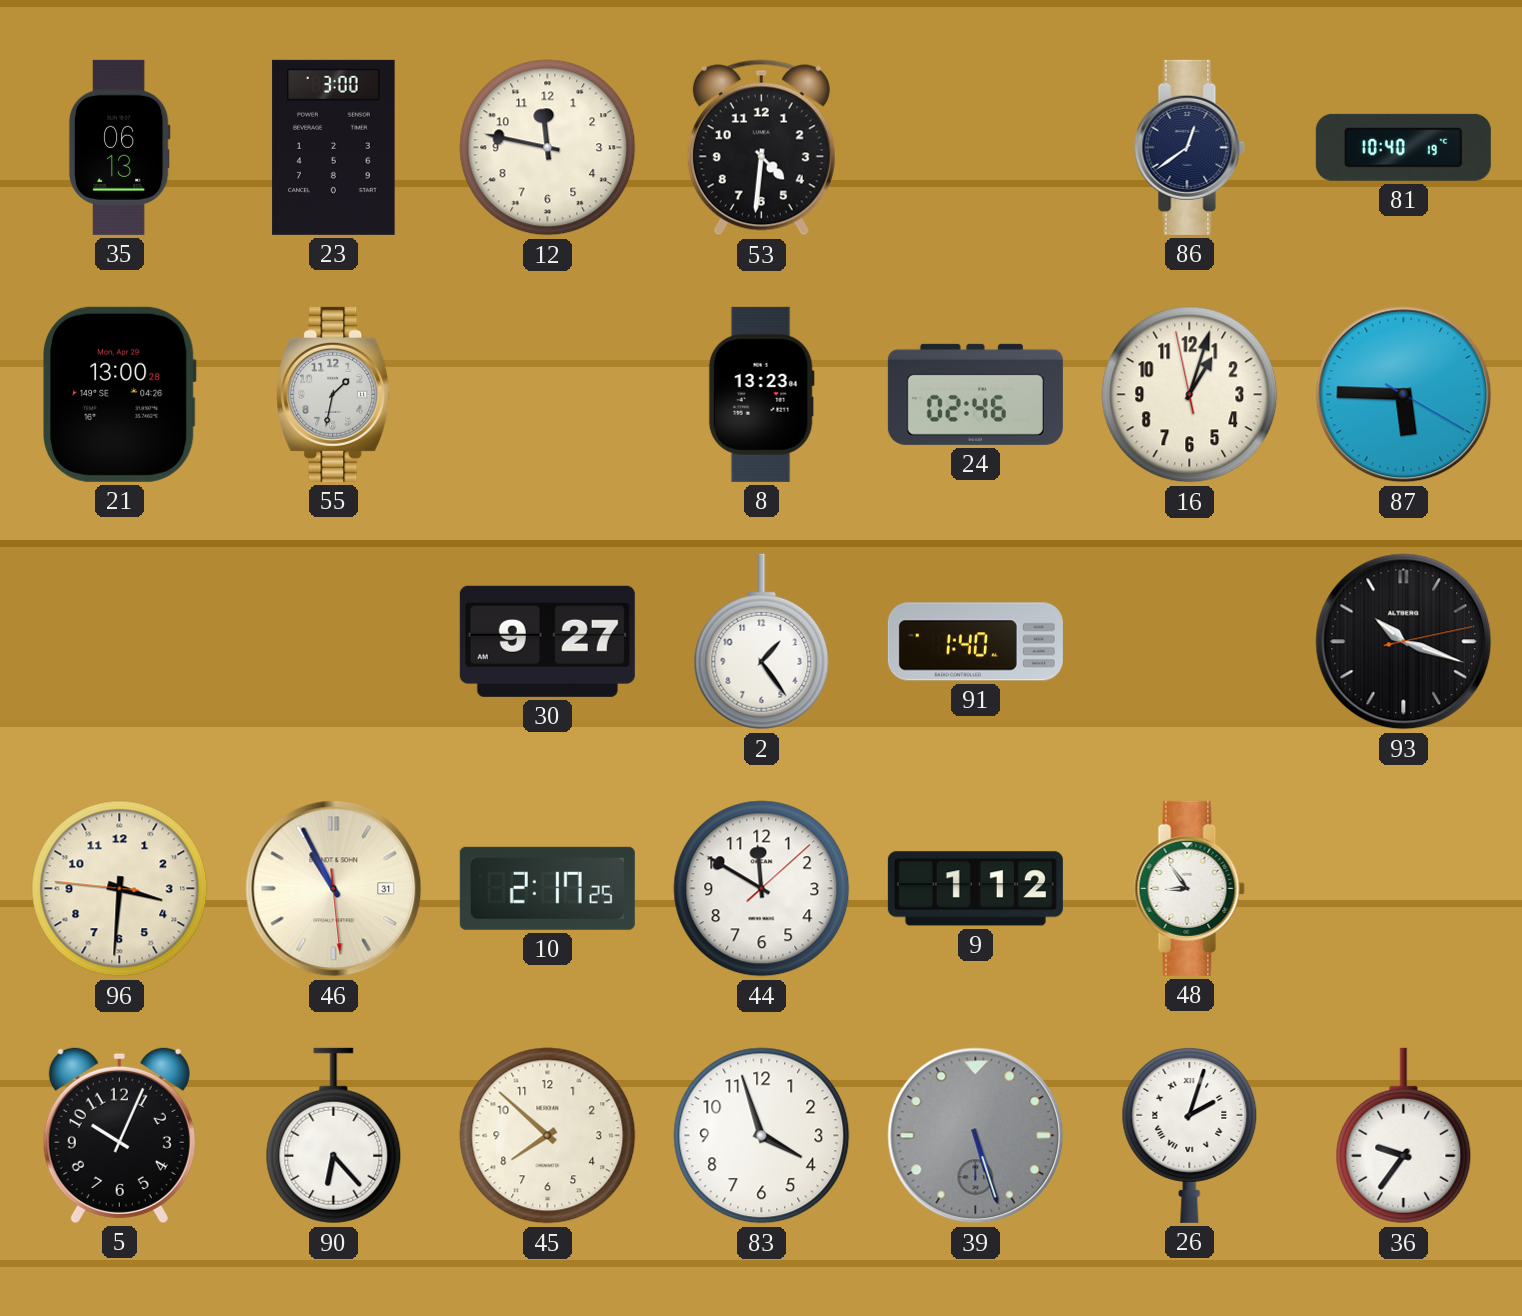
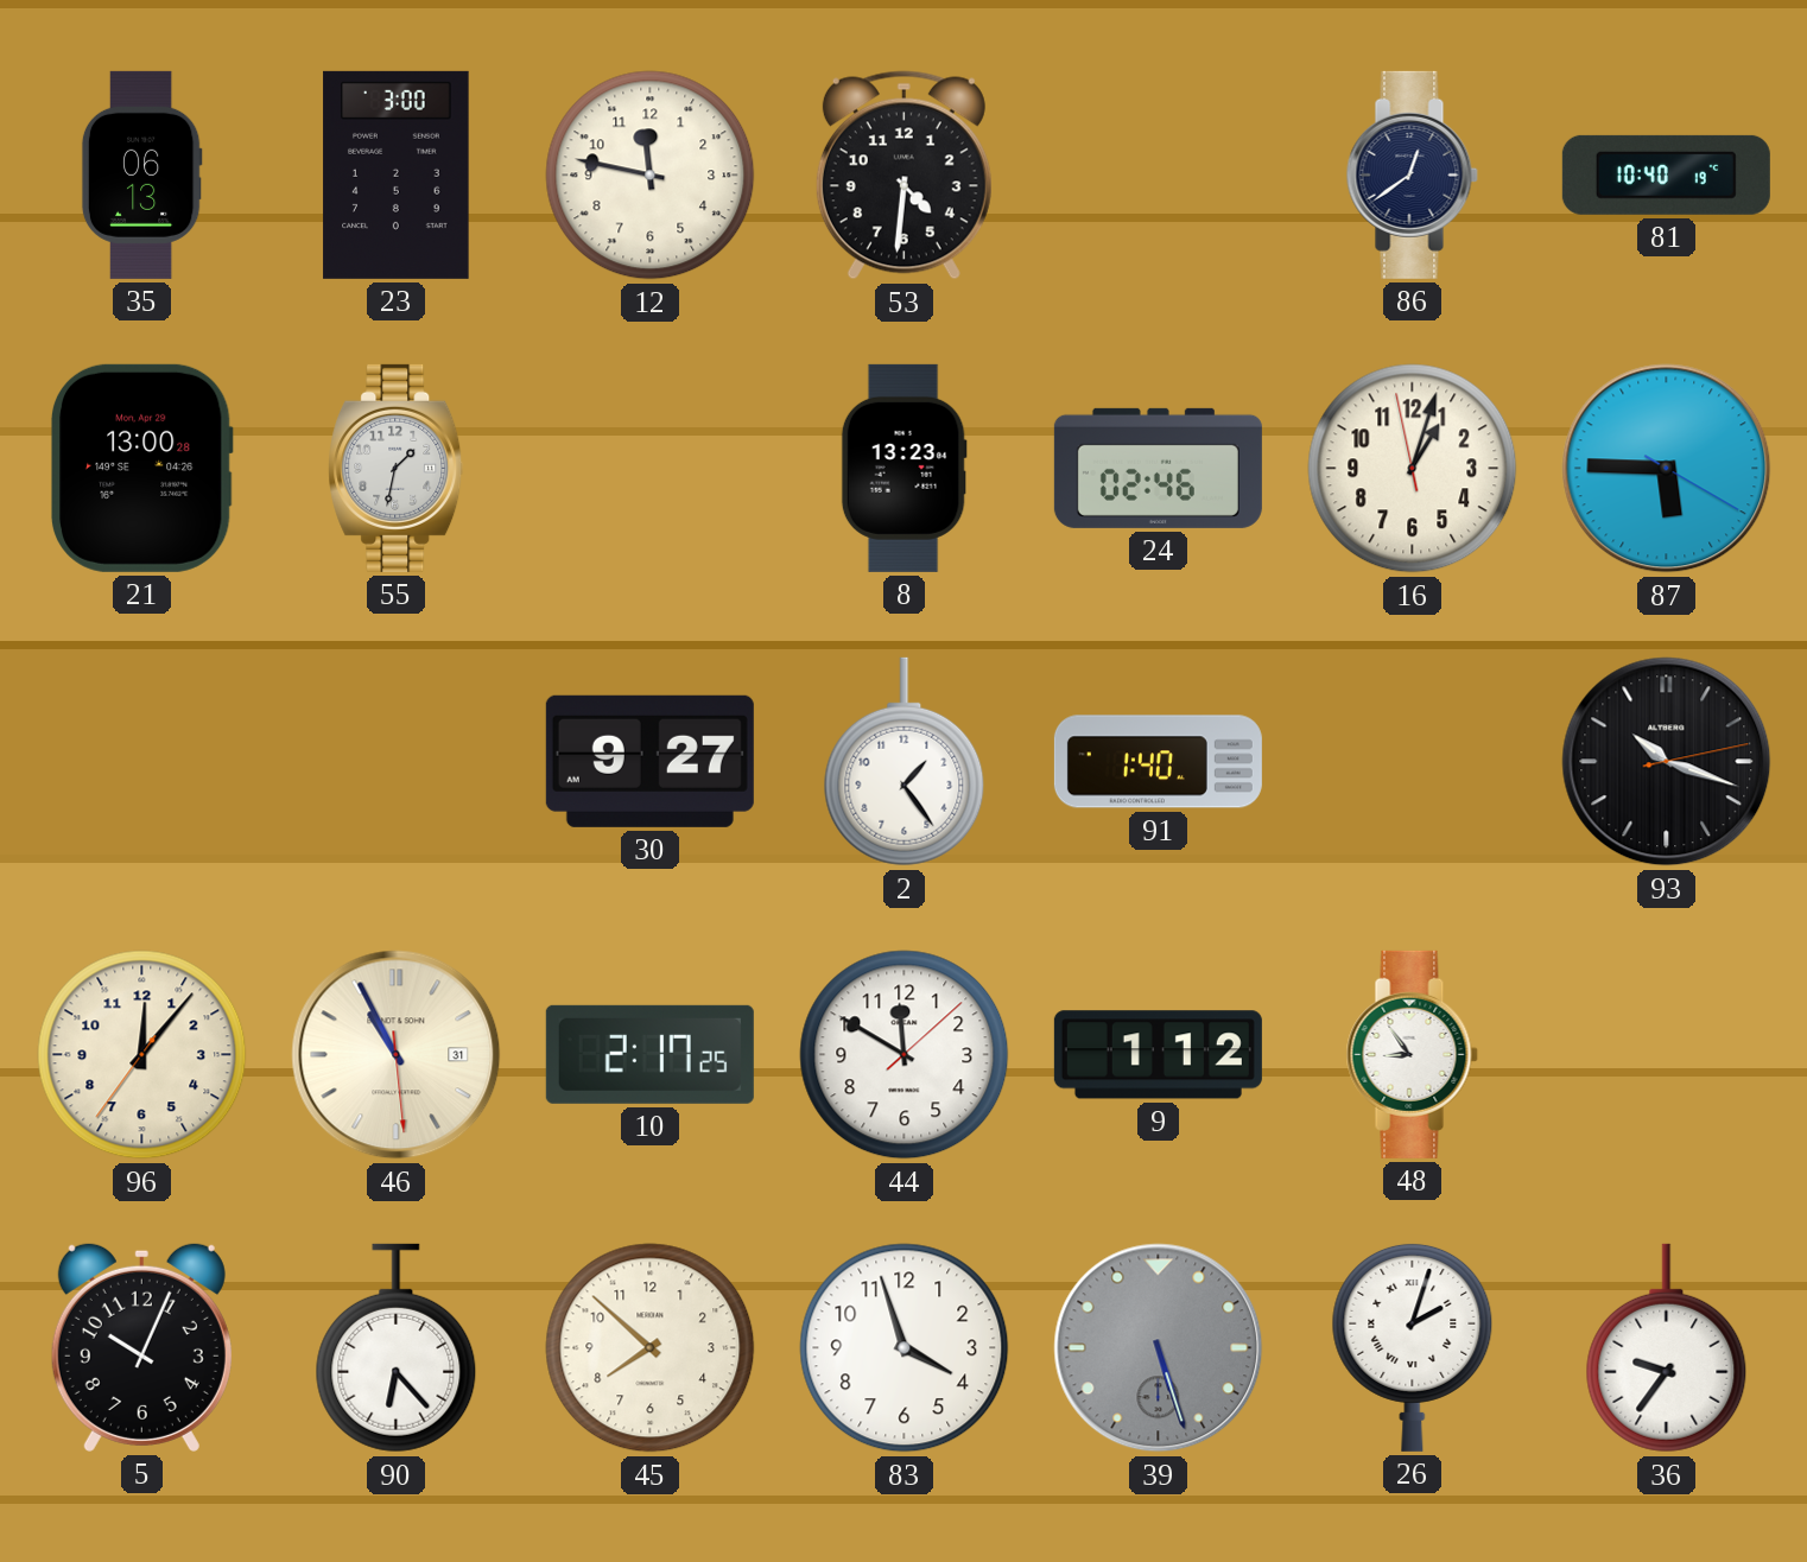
96: 3:30 -> 12:06 (142, 1055)
